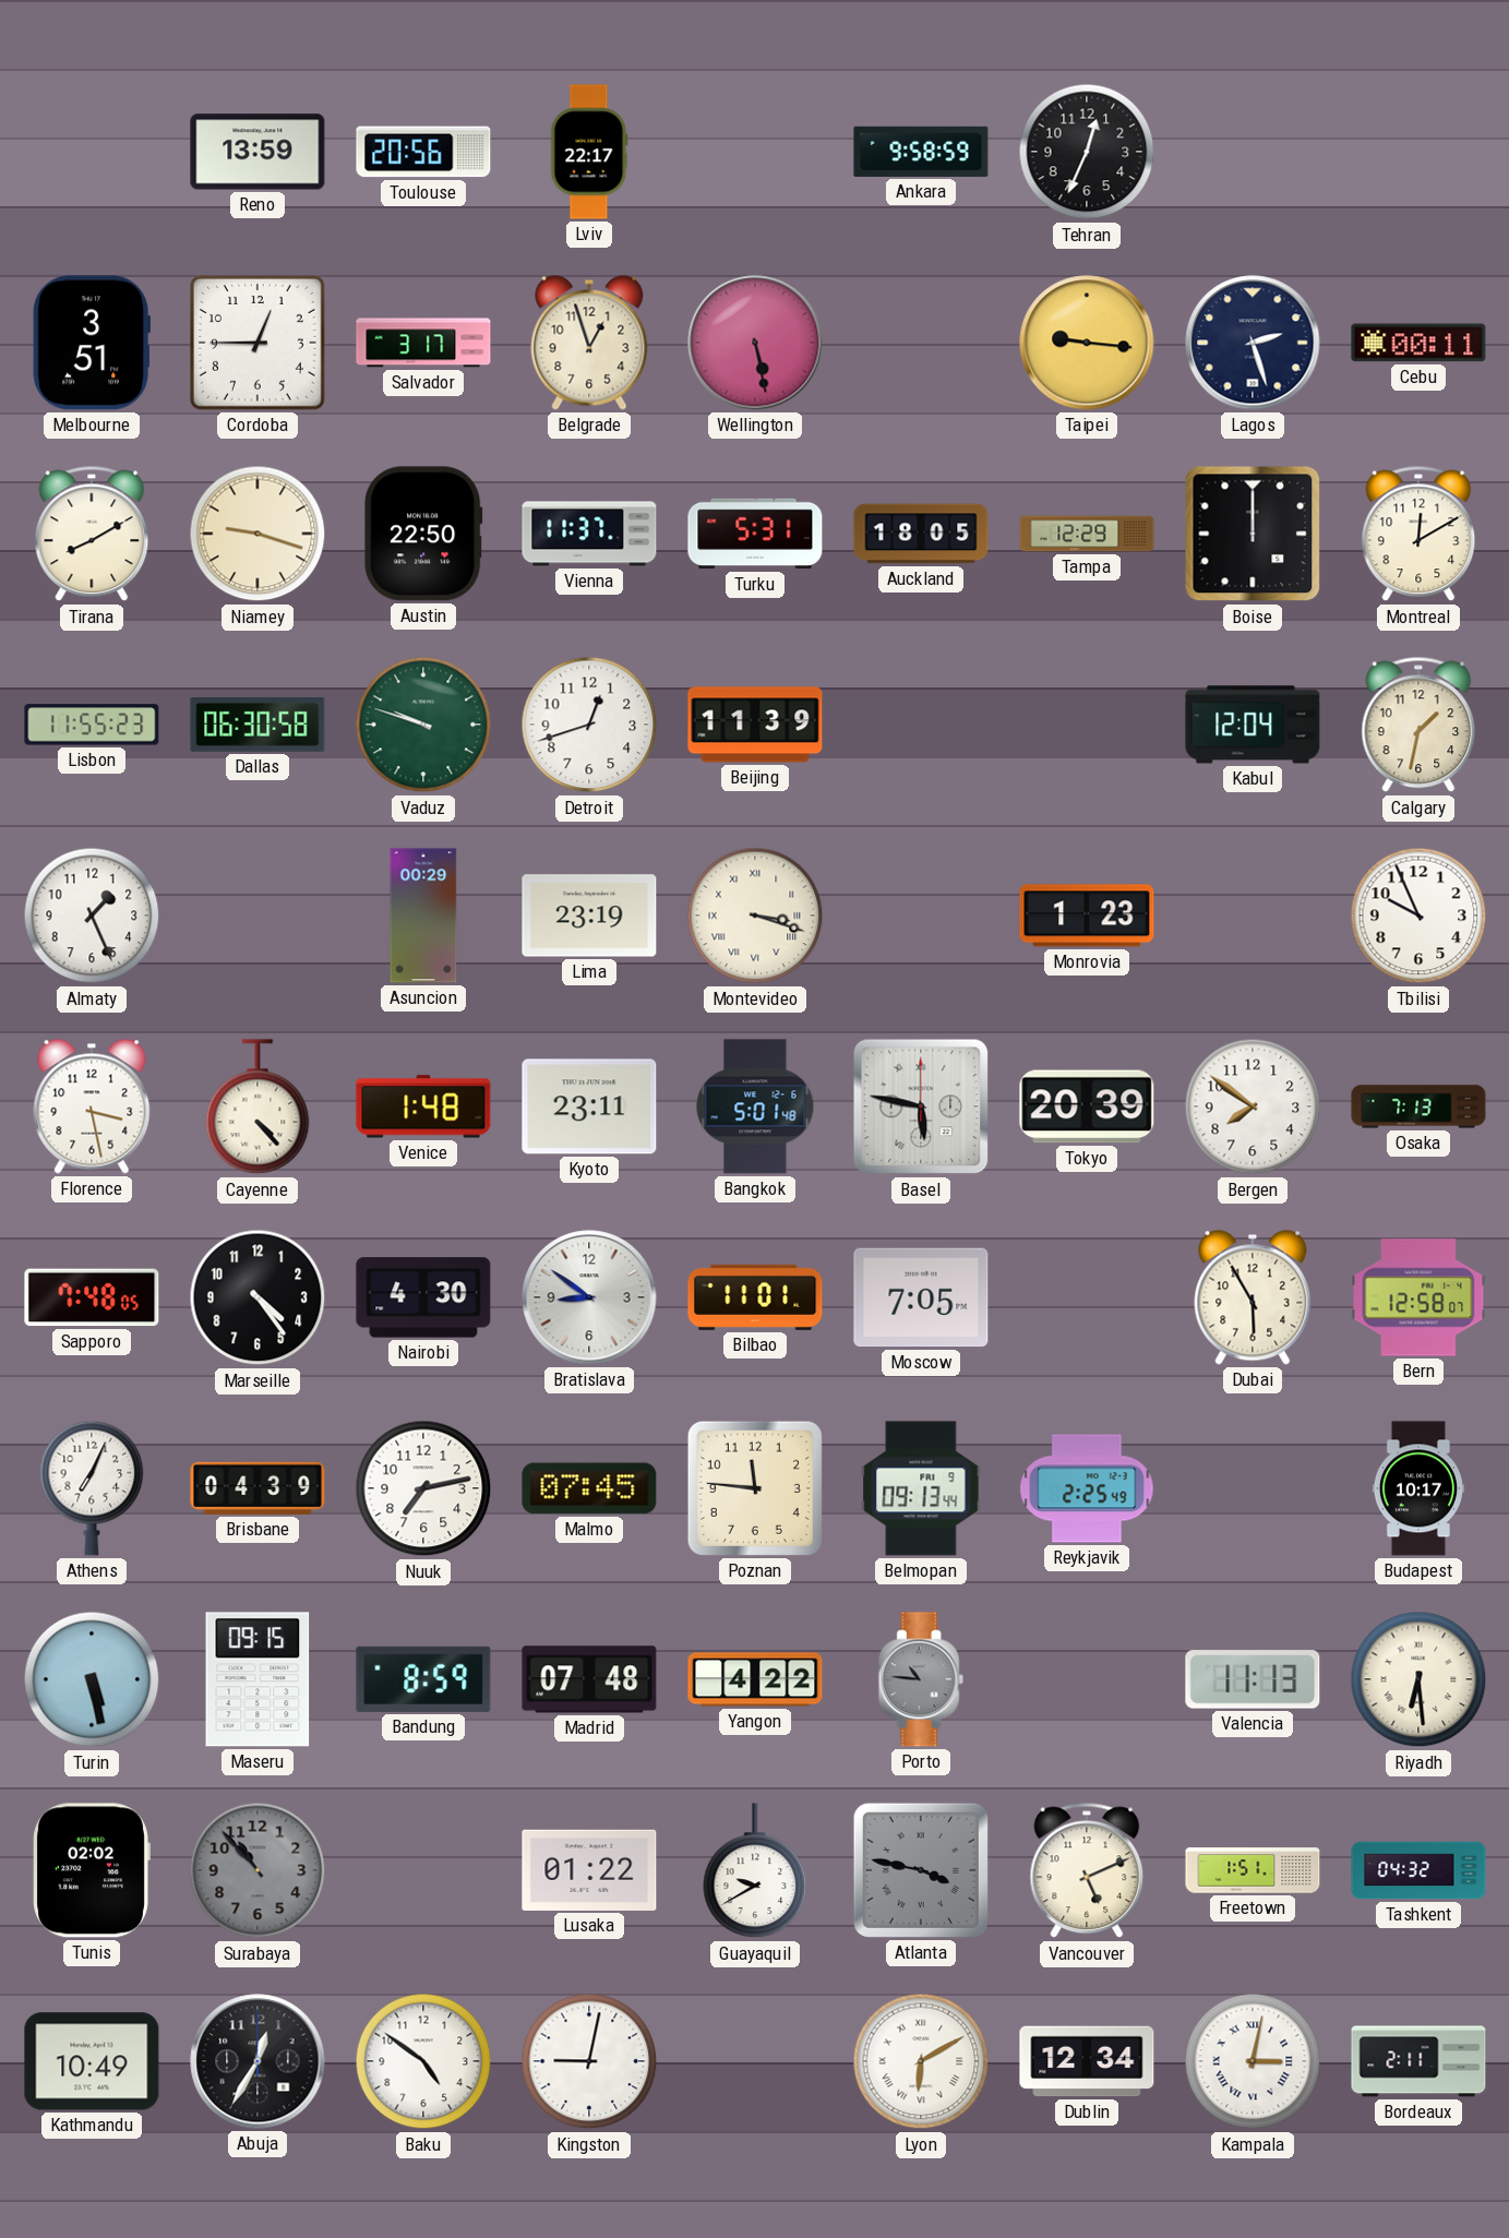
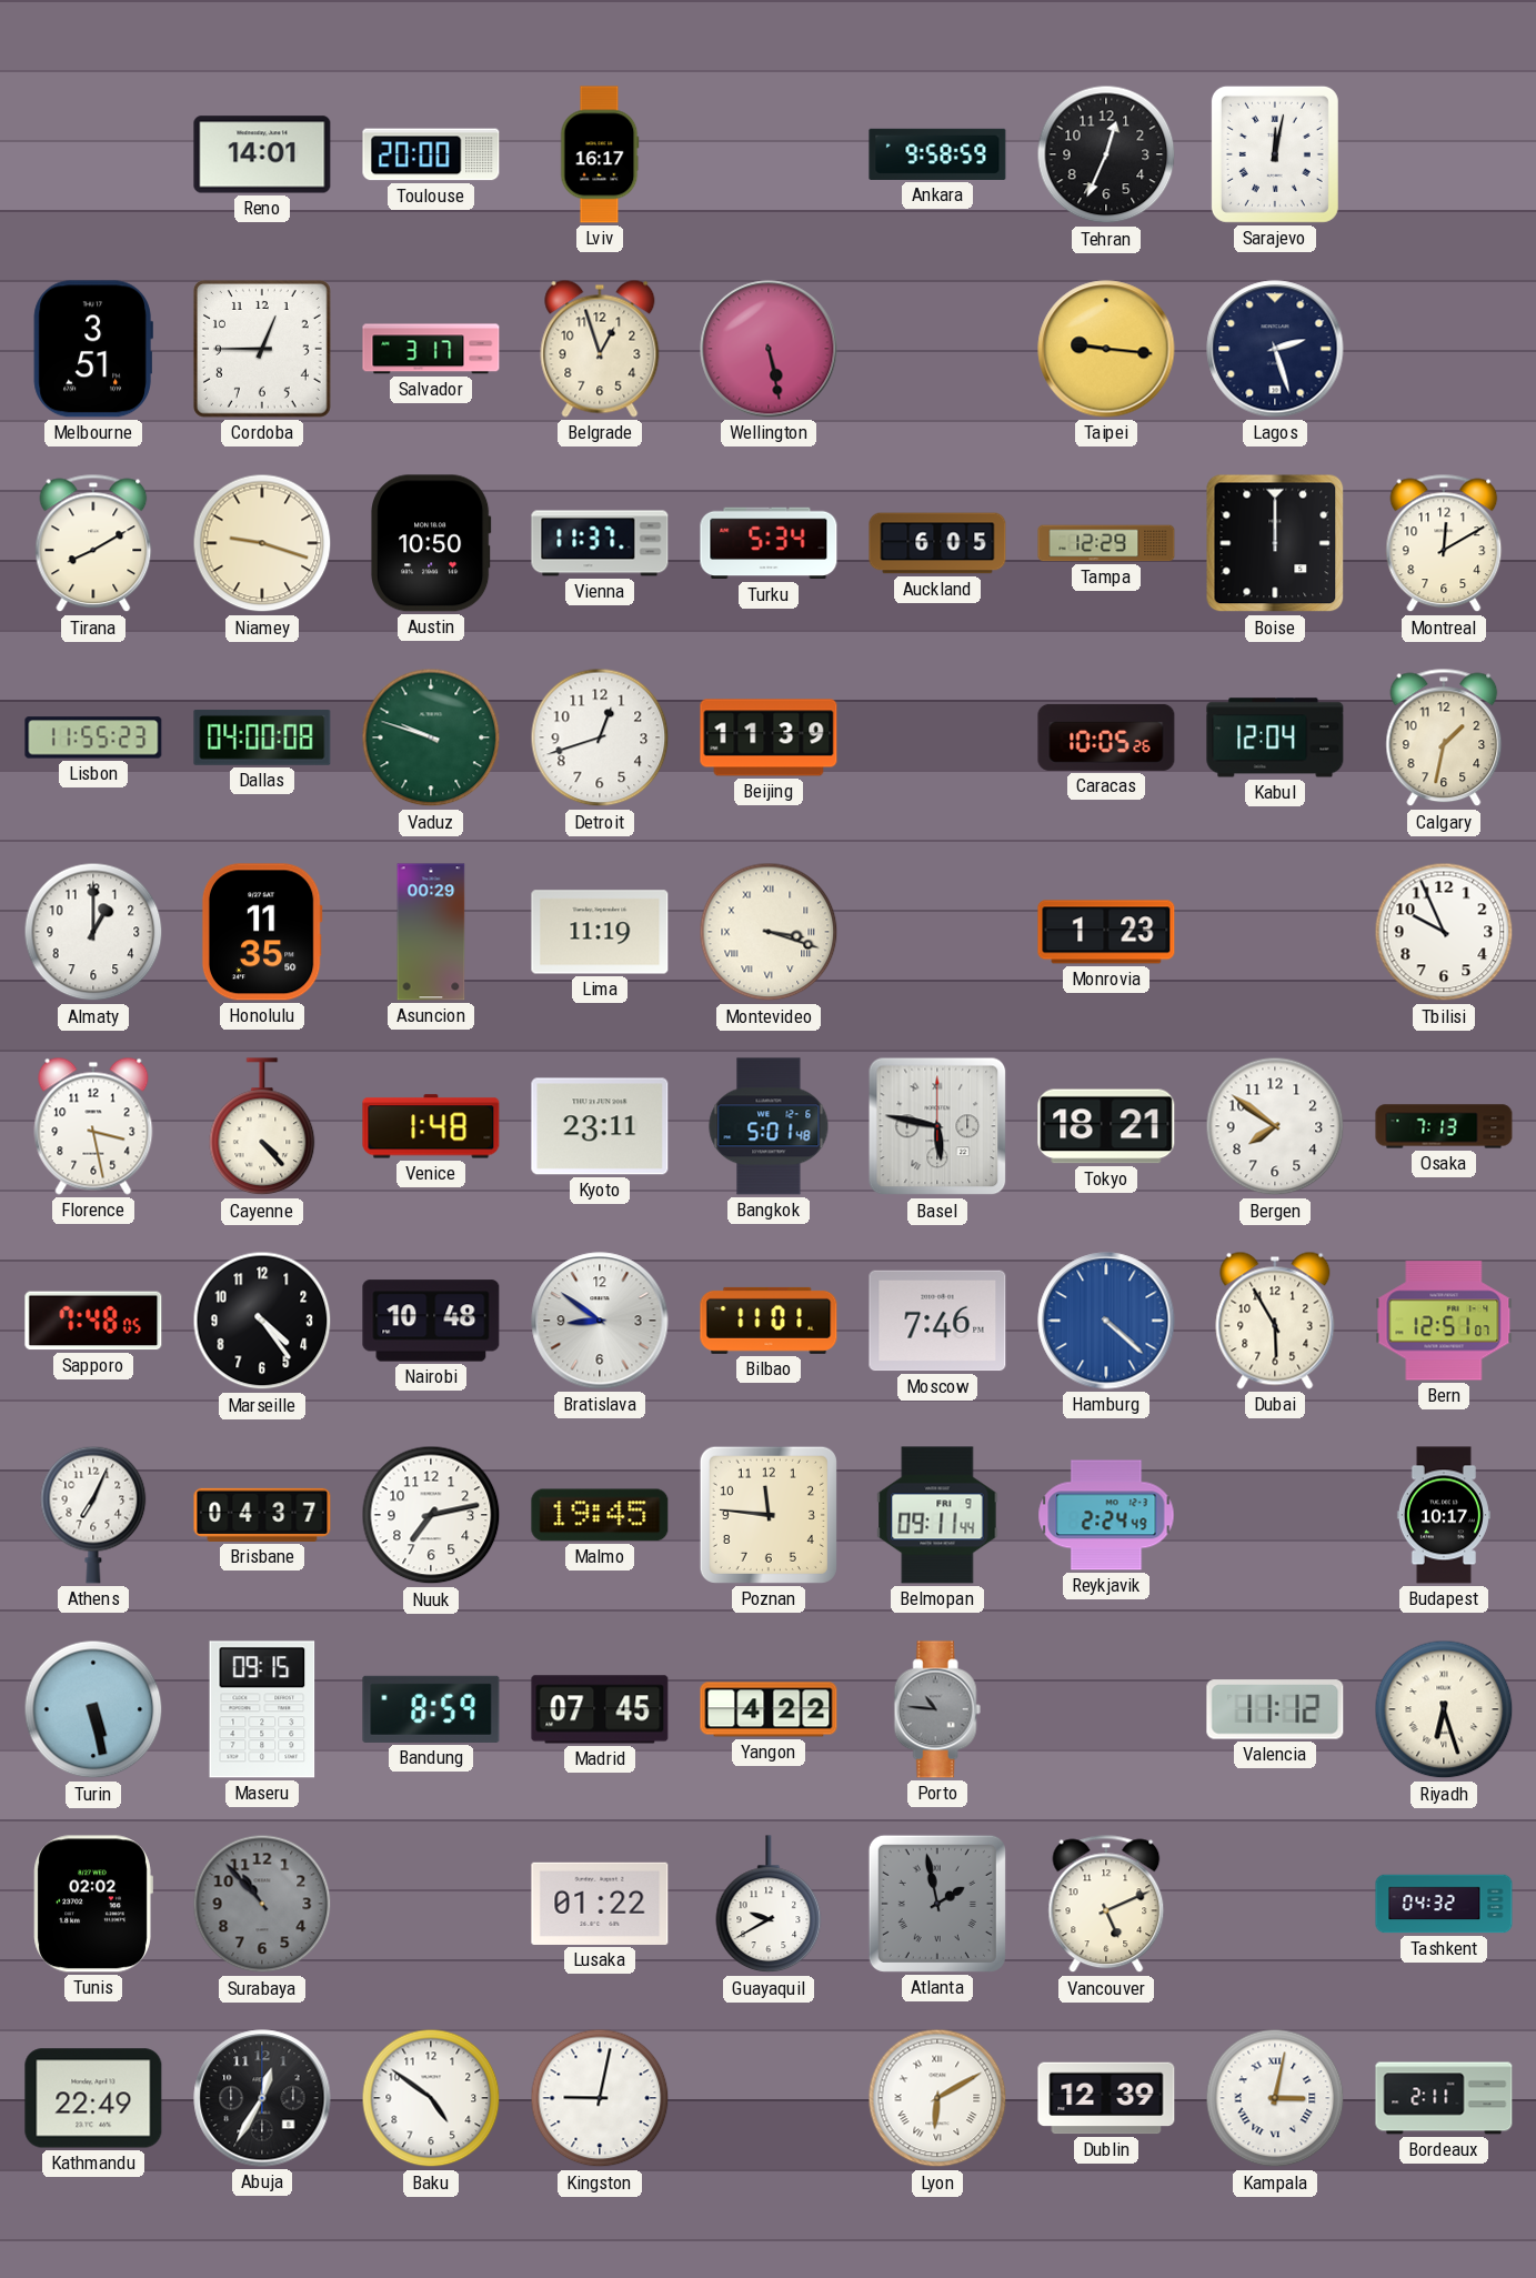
Reno: 13:59 -> 14:01 (262, 154)
Toulouse: 20:56 -> 20:00 (431, 154)
Lviv: 22:17 -> 16:17 (600, 154)
Sarajevo: none -> 12:02 (1275, 154)
Cebu: 00:11 -> none (1418, 343)
Austin: 22:50 -> 10:50 (432, 543)
Turku: 5:31 -> 5:34 (769, 543)
Auckland: 18:05 -> 6:05 (937, 543)
Dallas: 06:30 -> 04:00 (262, 737)
Caracas: none -> 10:05 (1106, 737)
Almaty: 1:26 -> 1:00 (93, 932)
Honolulu: none -> 11:35 (262, 932)
Lima: 23:19 -> 11:19 (600, 932)
Tokyo: 20:39 -> 18:21 (1106, 1126)
Nairobi: 4:30 -> 10:48 (431, 1321)
Moscow: 7:05 -> 7:46 (937, 1321)
Hamburg: none -> 4:22 (1106, 1321)
Bern: 12:58 -> 12:51 (1444, 1321)
Brisbane: 04:39 -> 04:37 (262, 1515)
Malmo: 07:45 -> 19:45 (600, 1515)
Belmopan: 09:13 -> 09:11 (937, 1515)
Reykjavik: 2:25 -> 2:24 (1106, 1515)
Madrid: 07:48 -> 07:45 (600, 1709)
Valencia: 11:13 -> 11:12 (1275, 1709)
Riyadh: 6:29 -> 6:27 (1444, 1709)
Atlanta: 3:47 -> 1:58 (937, 1904)
Freetown: 1:51 -> none (1253, 1870)
Kathmandu: 10:49 -> 22:49 (93, 2098)
Dublin: 12:34 -> 12:39 (1106, 2098)
